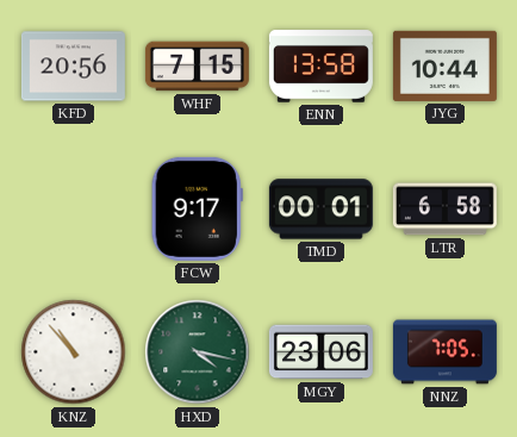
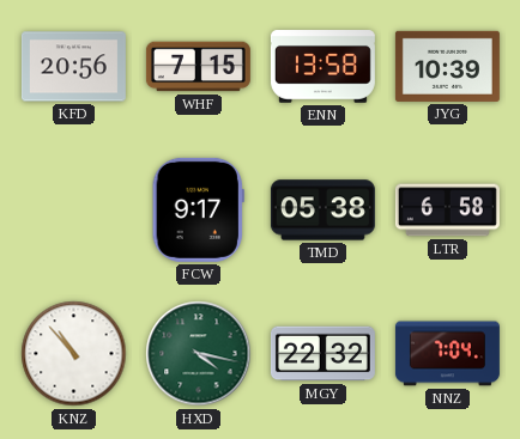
JYG: 10:44 -> 10:39 (447, 66)
TMD: 00:01 -> 05:38 (322, 211)
MGY: 23:06 -> 22:32 (322, 354)
NNZ: 7:05 -> 7:04 (447, 354)
